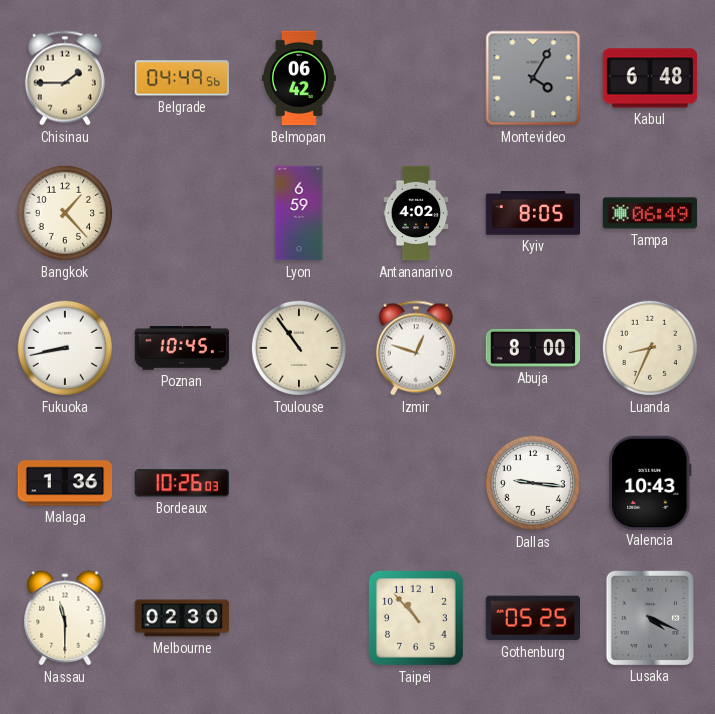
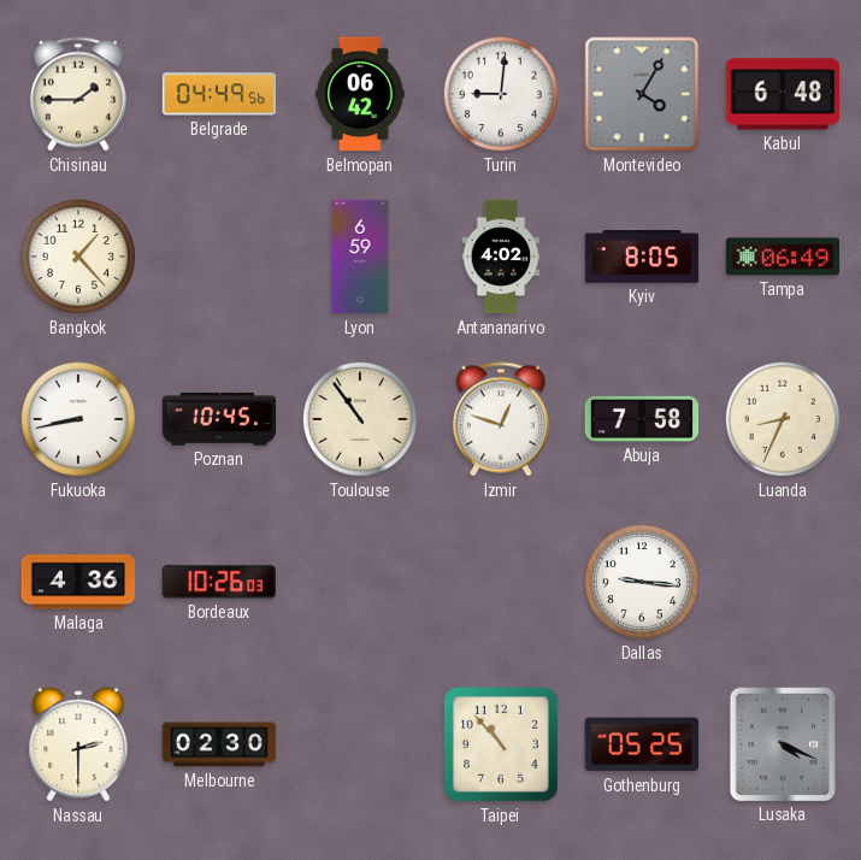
Turin: none -> 9:01 (501, 94)
Abuja: 8:00 -> 7:58 (642, 419)
Malaga: 1:36 -> 4:36 (78, 582)
Valencia: 10:43 -> none (650, 482)
Nassau: 11:30 -> 2:30 (78, 744)
